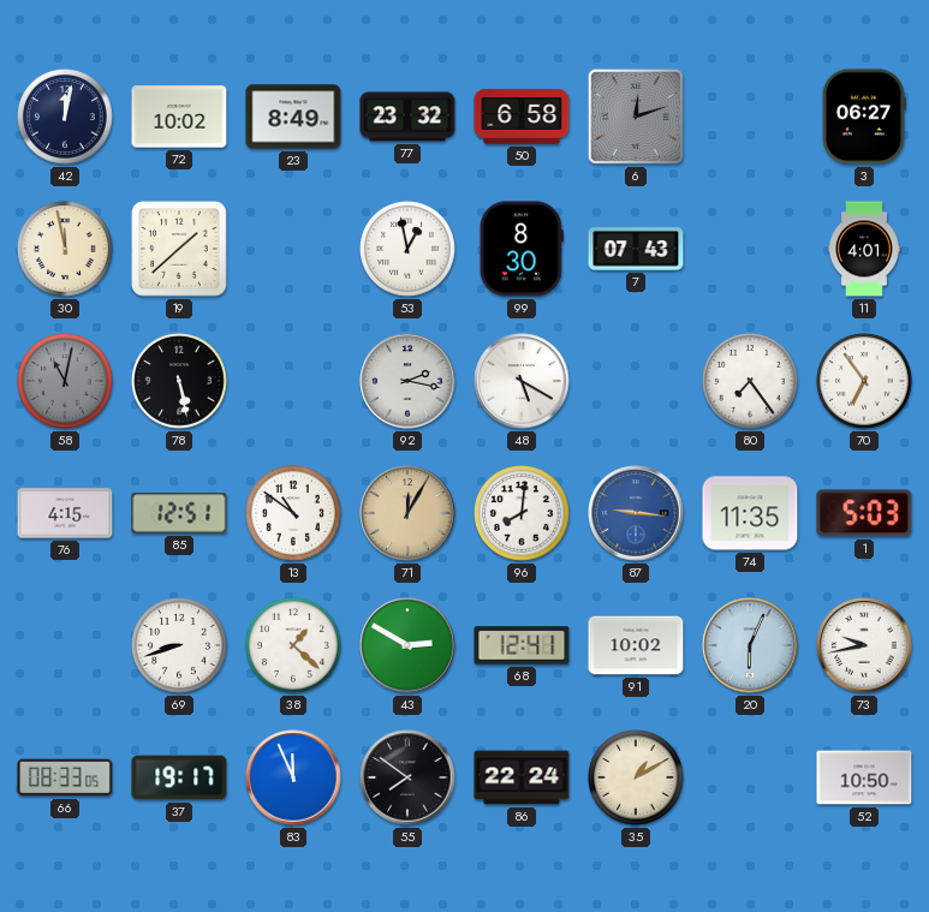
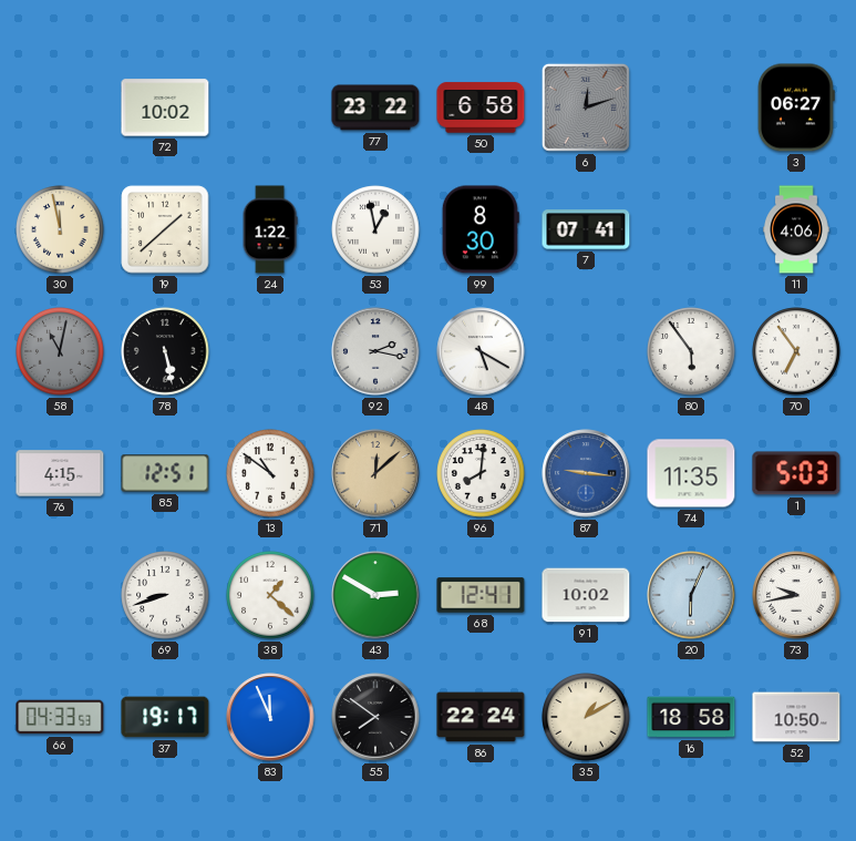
42: 12:02 -> none (65, 117)
23: 8:49 -> none (293, 117)
77: 23:32 -> 23:22 (375, 107)
24: none -> 1:22 (270, 229)
7: 07:43 -> 07:41 (586, 229)
11: 4:01 -> 4:06 (796, 229)
80: 7:24 -> 5:54 (691, 351)
71: 12:05 -> 12:08 (375, 473)
66: 08:33 -> 04:33 (60, 717)
16: none -> 18:58 (691, 717)
